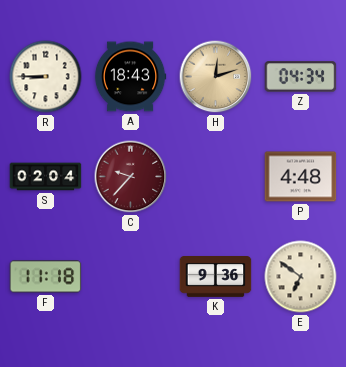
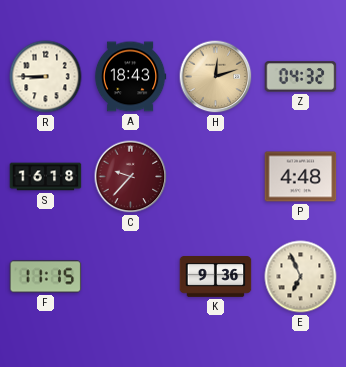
Z: 04:34 -> 04:32 (301, 77)
S: 02:04 -> 16:18 (46, 177)
F: 11:18 -> 11:15 (46, 277)
E: 6:51 -> 6:56 (301, 277)
